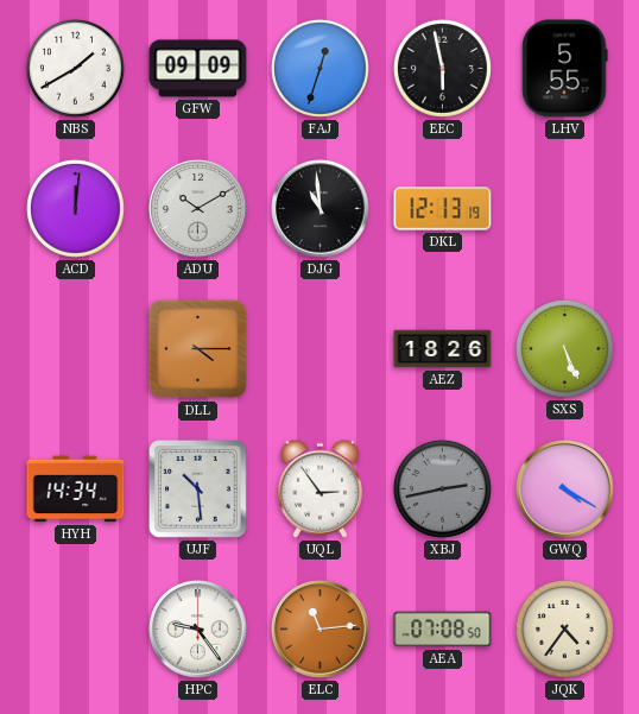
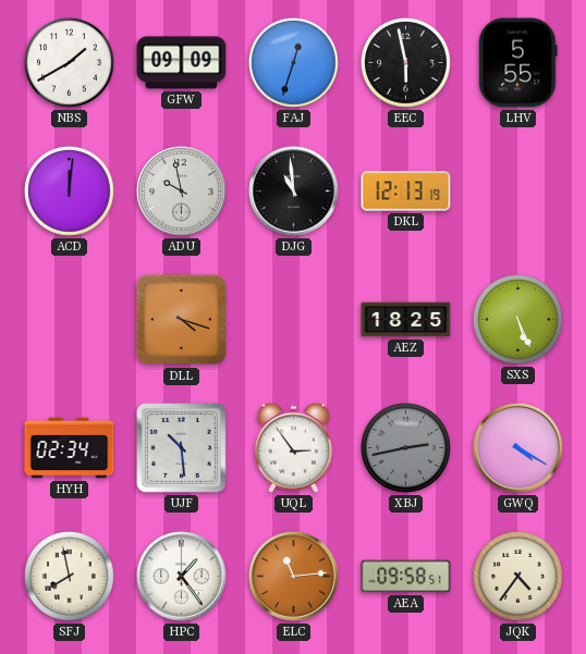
ADU: 10:10 -> 9:58 (182, 192)
DLL: 4:15 -> 4:18 (182, 320)
AEZ: 18:26 -> 18:25 (406, 320)
HYH: 14:34 -> 02:34 (70, 448)
SFJ: none -> 7:58 (69, 576)
HPC: 9:24 -> 1:24 (182, 577)
AEA: 07:08 -> 09:58 (406, 577)
